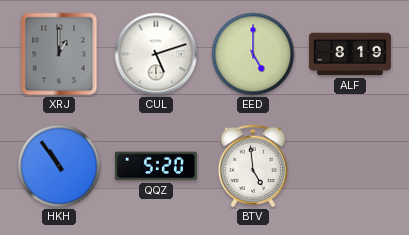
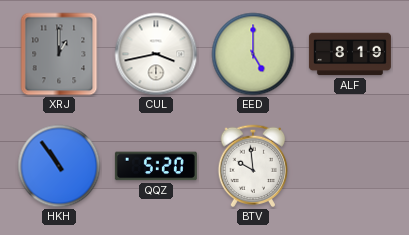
CUL: 5:12 -> 3:43 (156, 54)
BTV: 4:59 -> 9:59 (253, 166)
